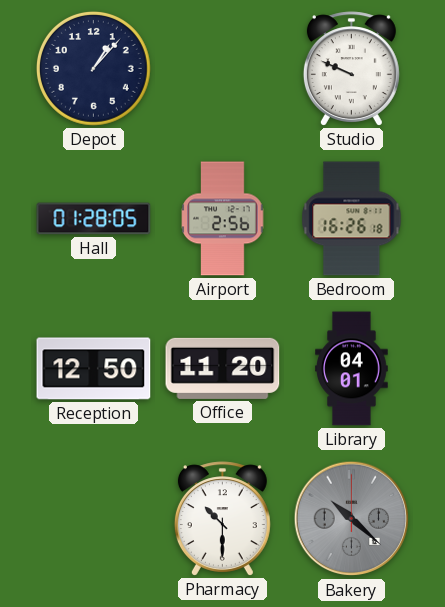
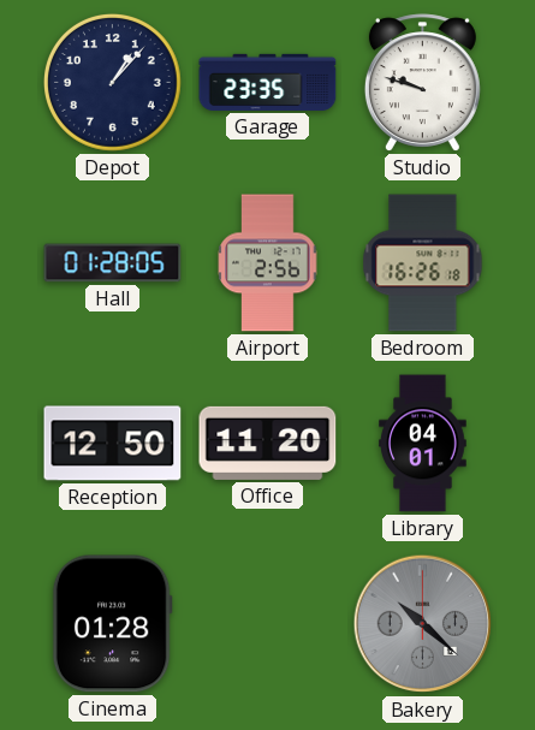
Garage: none -> 23:35 (268, 82)
Studio: 9:49 -> 9:48 (422, 83)
Cinema: none -> 01:28 (112, 624)
Pharmacy: 10:30 -> none (222, 519)
